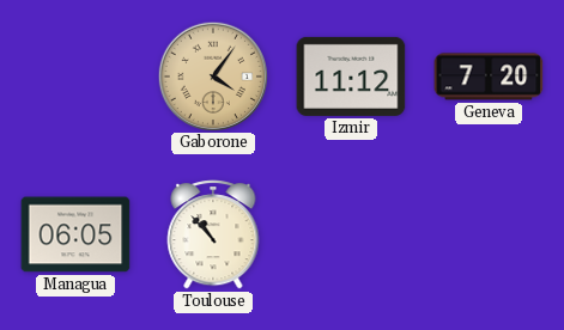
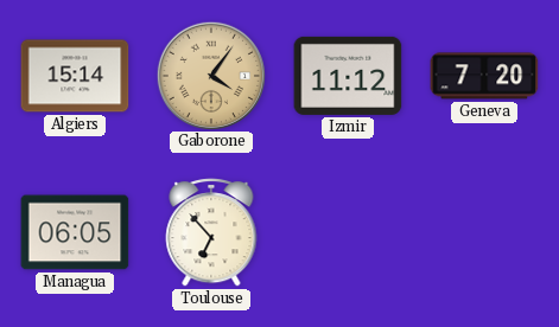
Algiers: none -> 15:14 (75, 76)
Toulouse: 10:53 -> 6:53 (211, 232)
